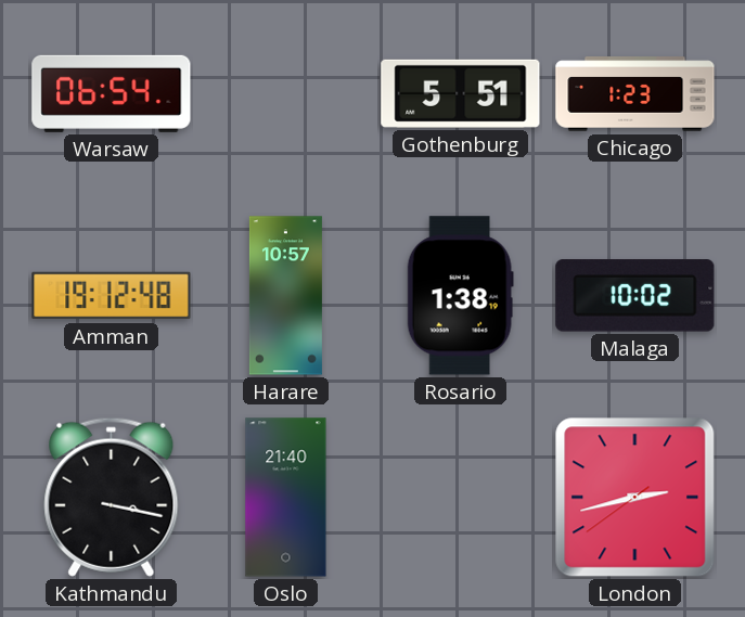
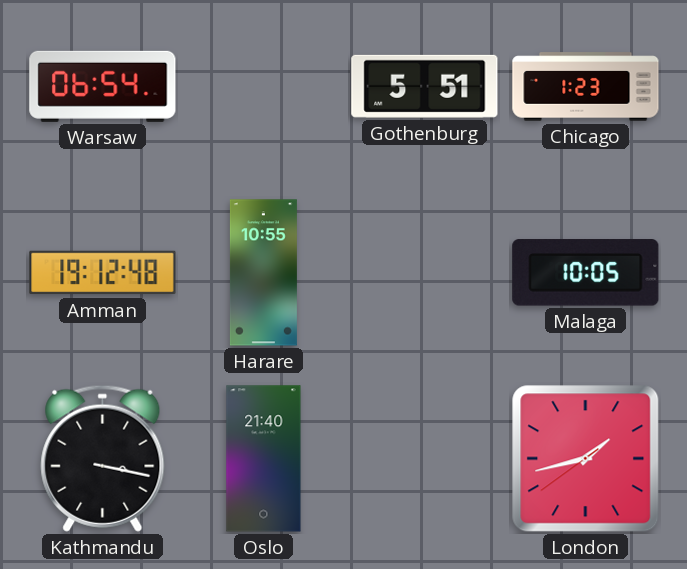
Harare: 10:57 -> 10:55 (263, 273)
Rosario: 1:38 -> none (460, 296)
Malaga: 10:02 -> 10:05 (586, 273)
London: 2:42 -> 1:42 (586, 459)
